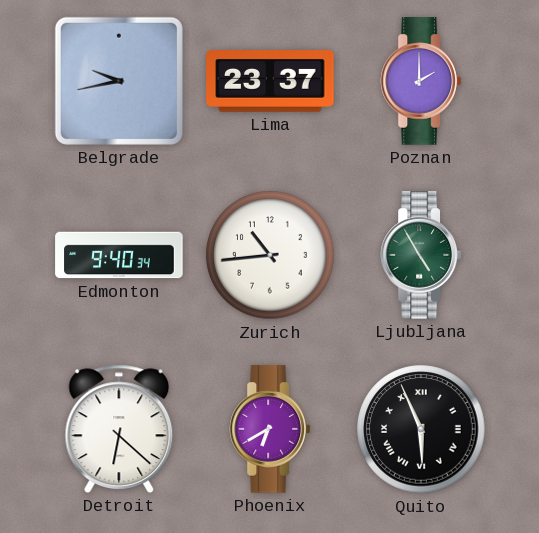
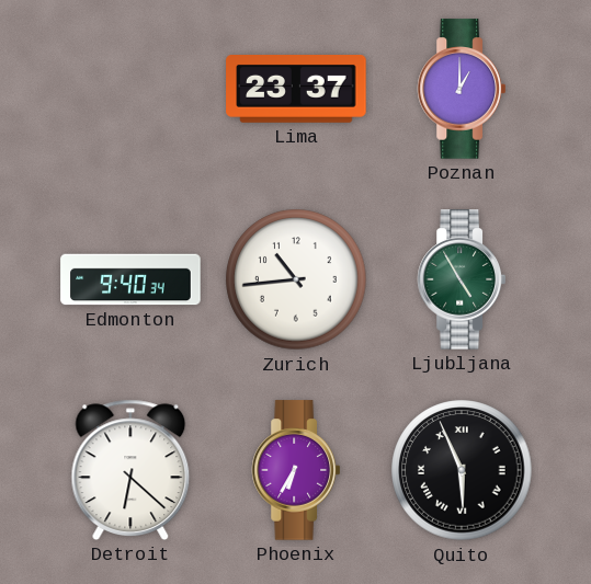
Belgrade: 9:43 -> none (119, 81)
Poznan: 2:00 -> 1:00 (461, 89)
Phoenix: 6:40 -> 6:35 (295, 470)
